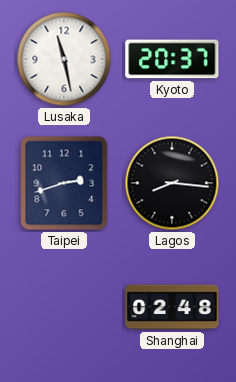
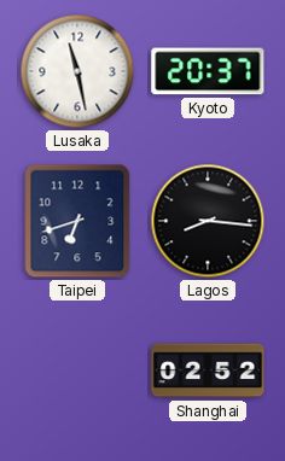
Taipei: 2:42 -> 6:42 (77, 221)
Shanghai: 02:48 -> 02:52 (208, 370)
